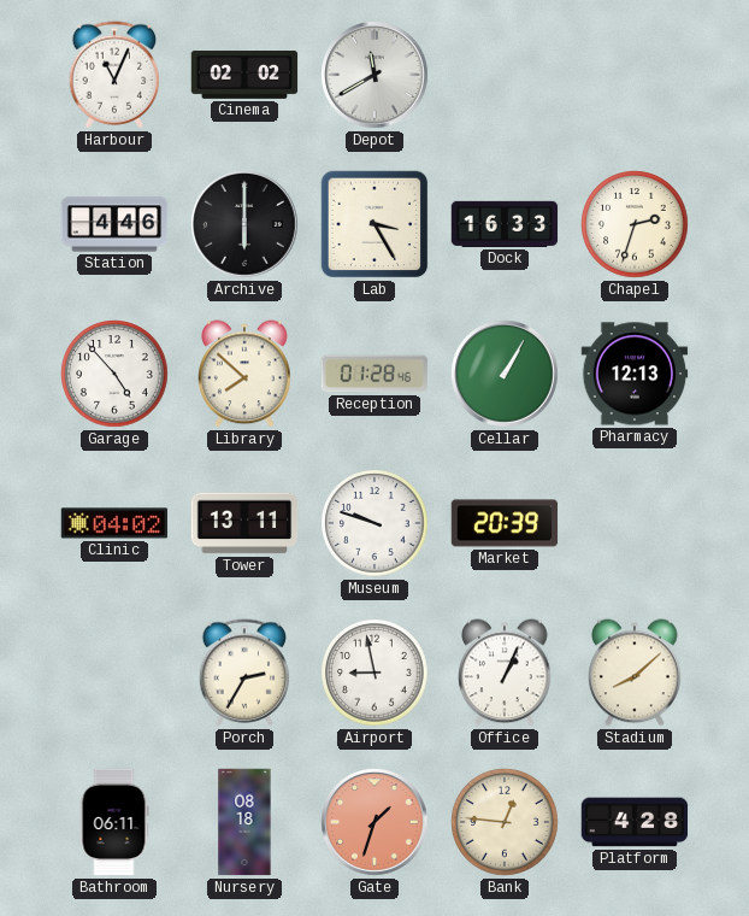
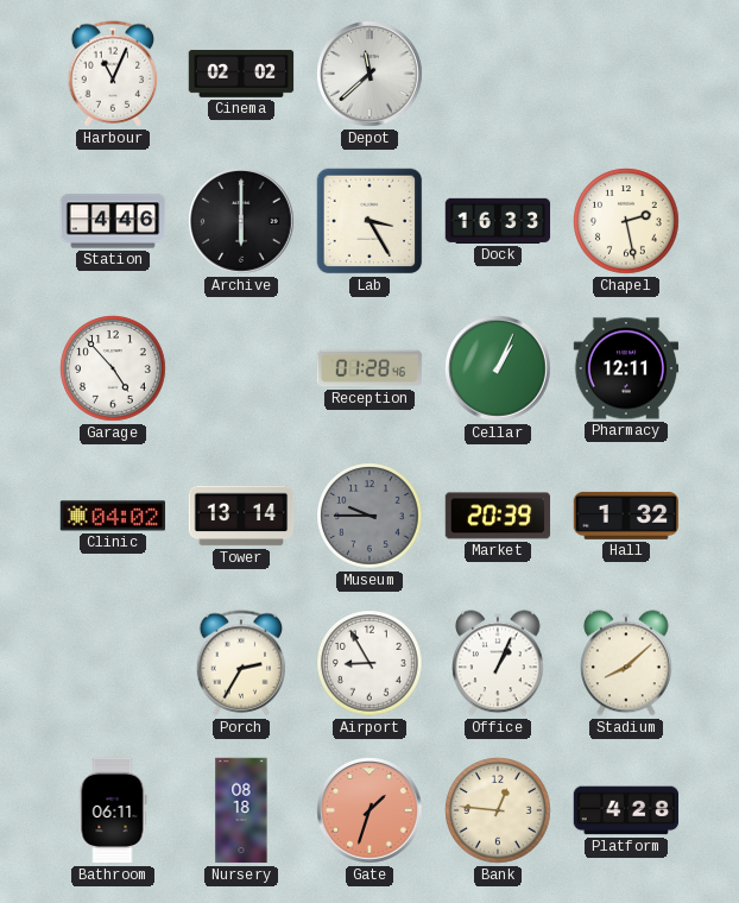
Depot: 11:40 -> 11:38 (369, 74)
Chapel: 2:33 -> 2:28 (626, 221)
Library: 7:52 -> none (244, 374)
Cellar: 1:05 -> 1:04 (498, 368)
Pharmacy: 12:13 -> 12:11 (626, 368)
Tower: 13:11 -> 13:14 (241, 516)
Museum: 9:48 -> 9:45 (369, 516)
Museum dial: white -> grey (369, 516)
Hall: none -> 1:32 (626, 516)
Airport: 8:58 -> 8:55 (369, 663)
